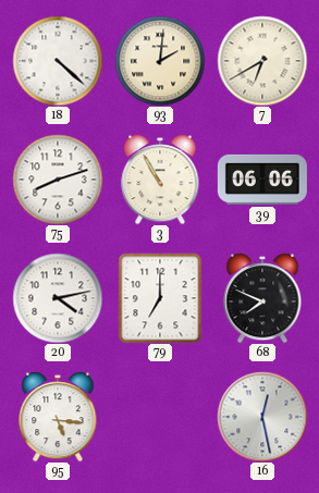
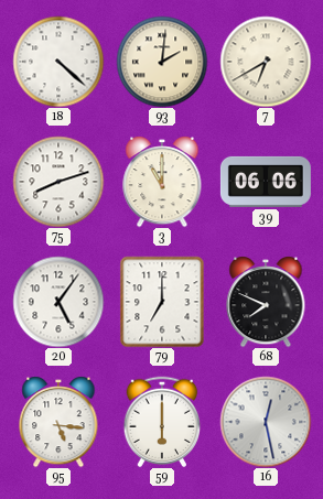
3: 10:55 -> 11:00 (162, 182)
20: 4:13 -> 5:06 (58, 302)
59: none -> 6:00 (162, 422)
